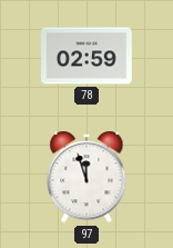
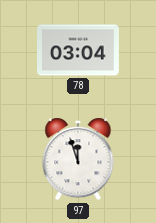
78: 02:59 -> 03:04 (79, 50)
